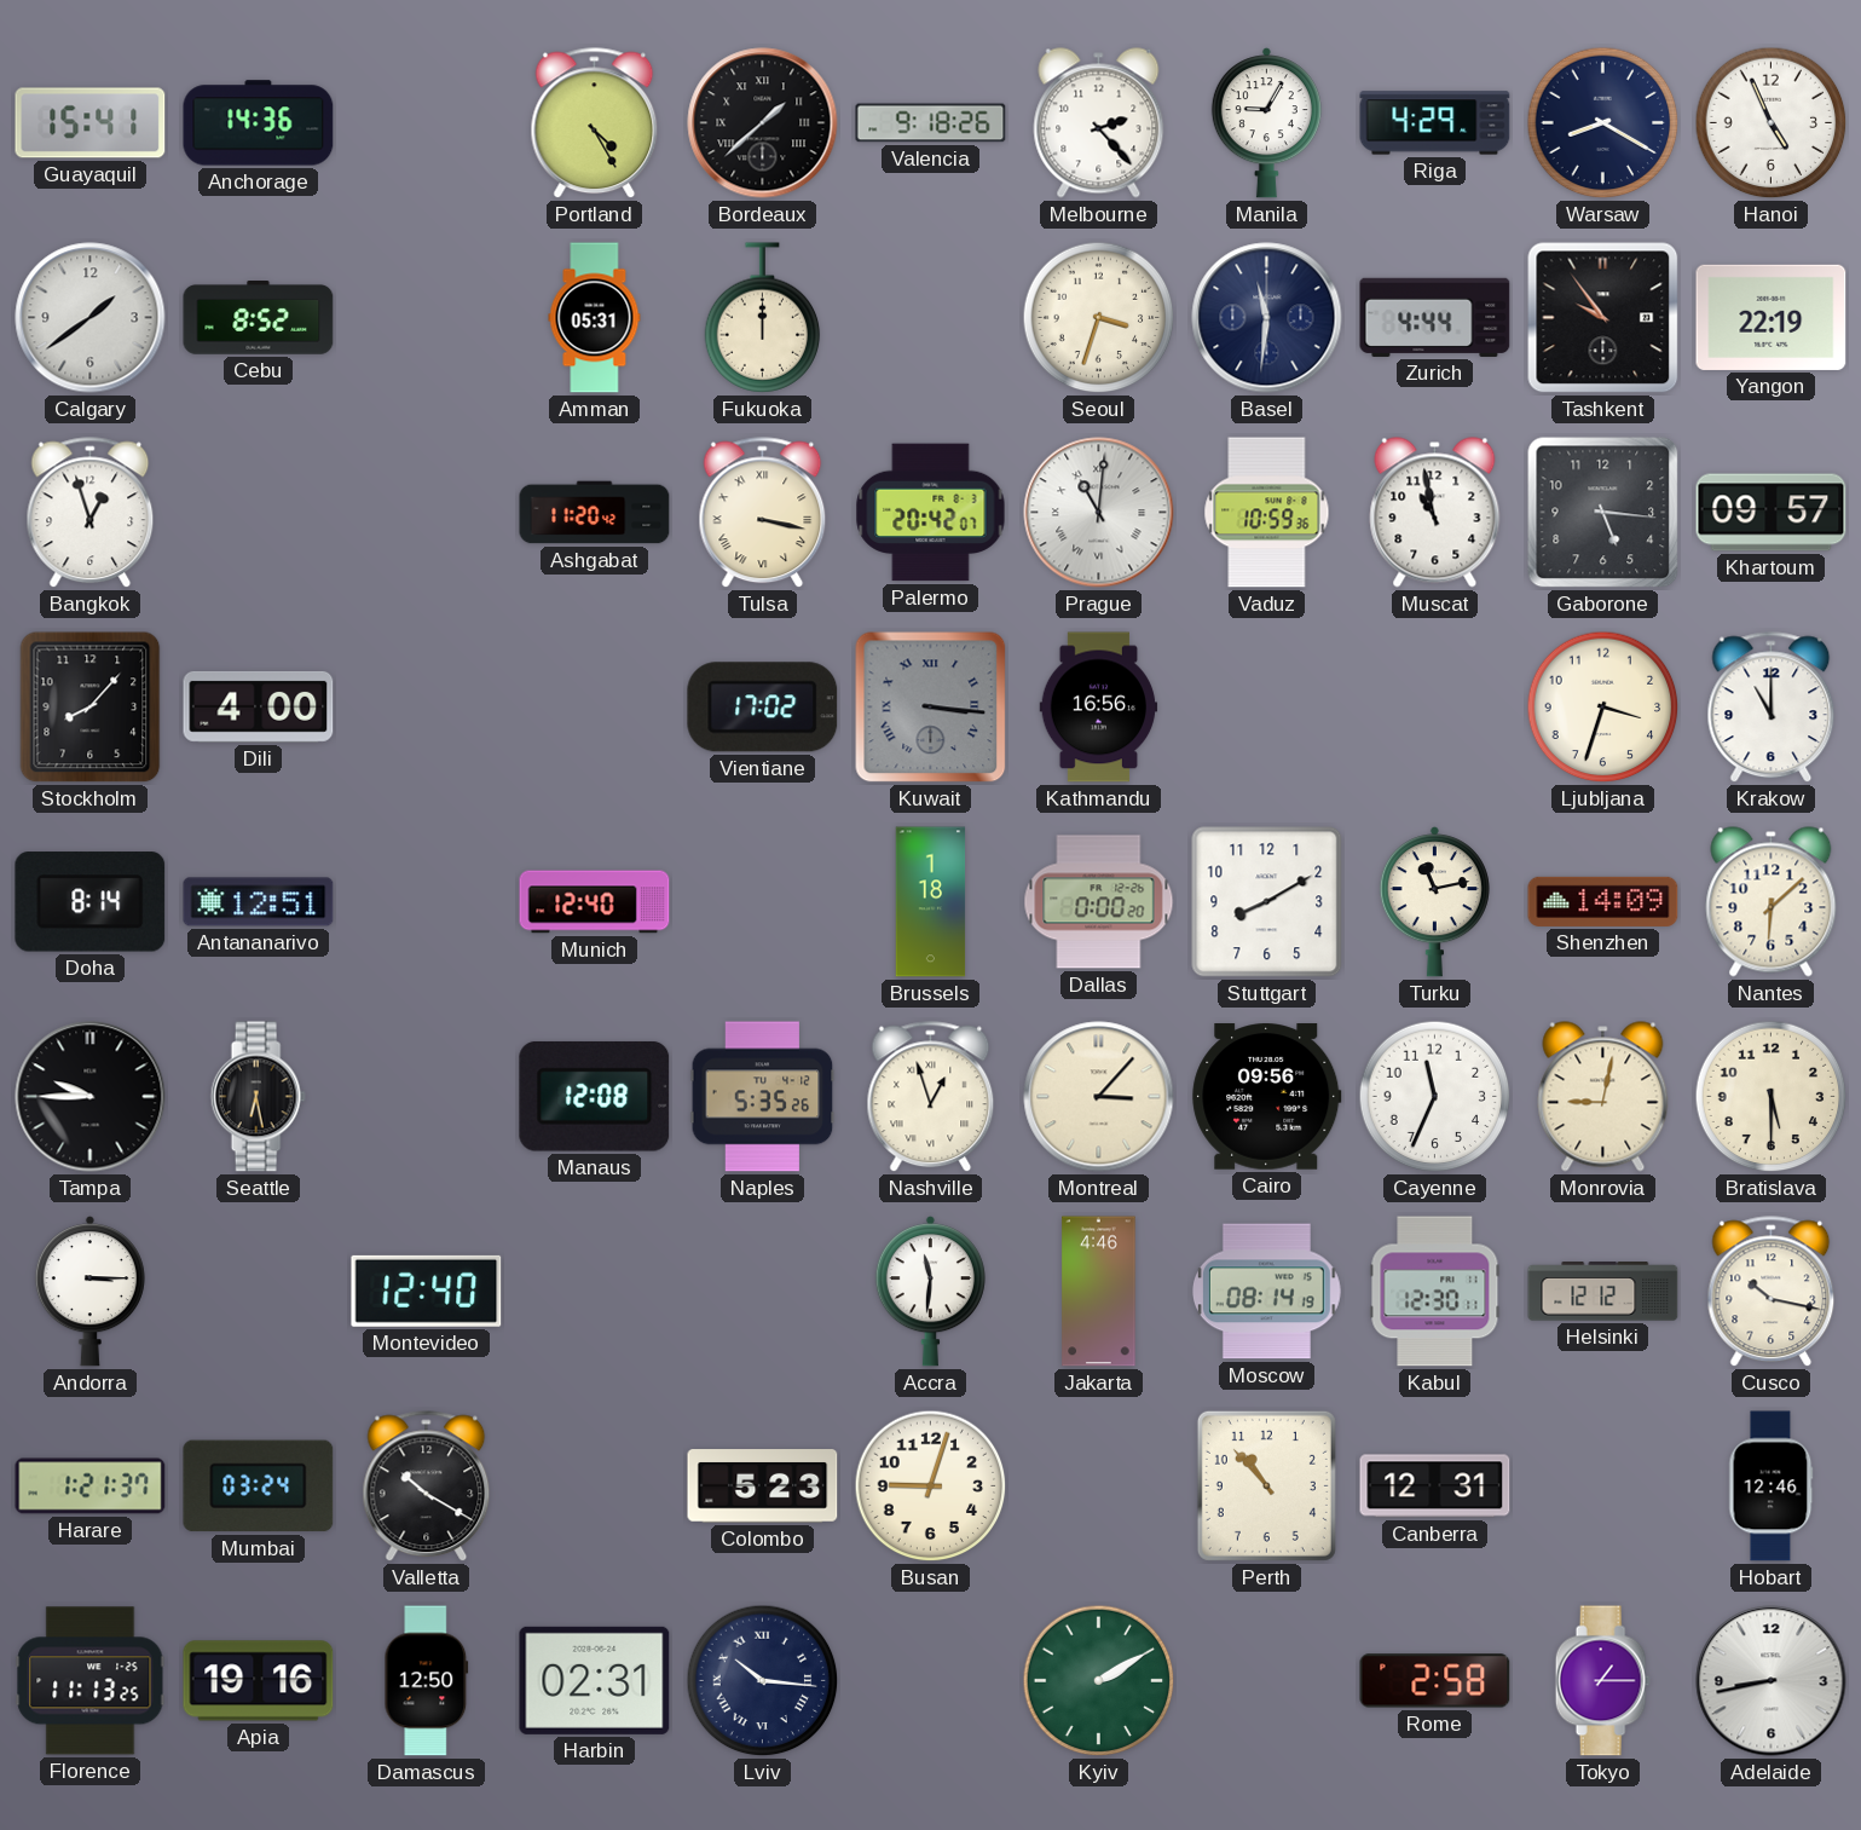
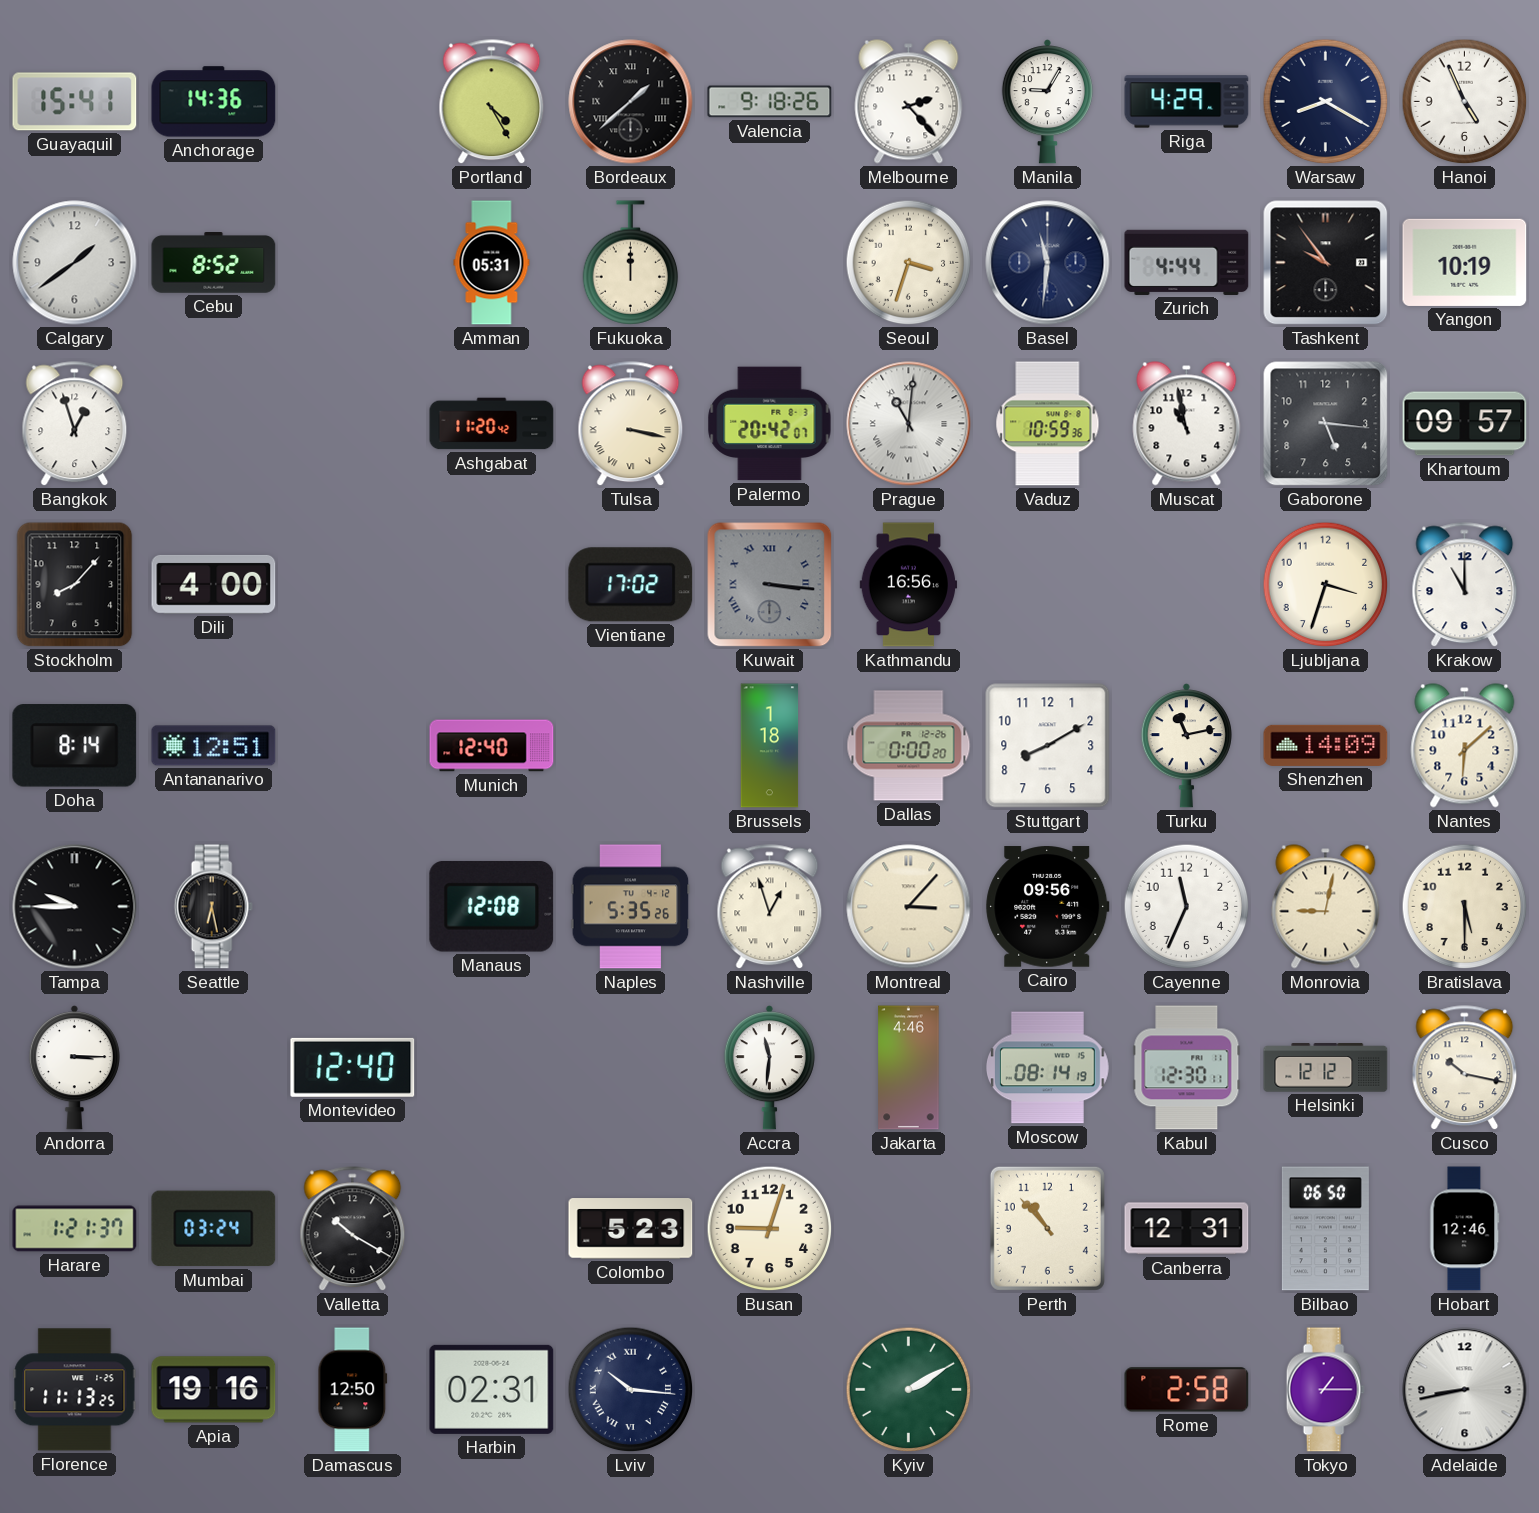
Yangon: 22:19 -> 10:19 (1465, 262)
Bilbao: none -> 06:50 (1325, 1229)
